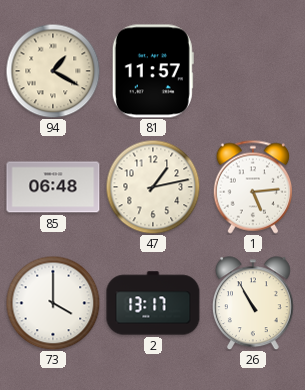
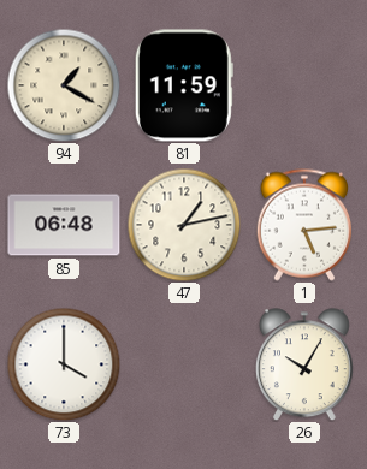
81: 11:57 -> 11:59 (184, 85)
2: 13:17 -> none (153, 303)
26: 10:55 -> 10:05 (304, 364)
